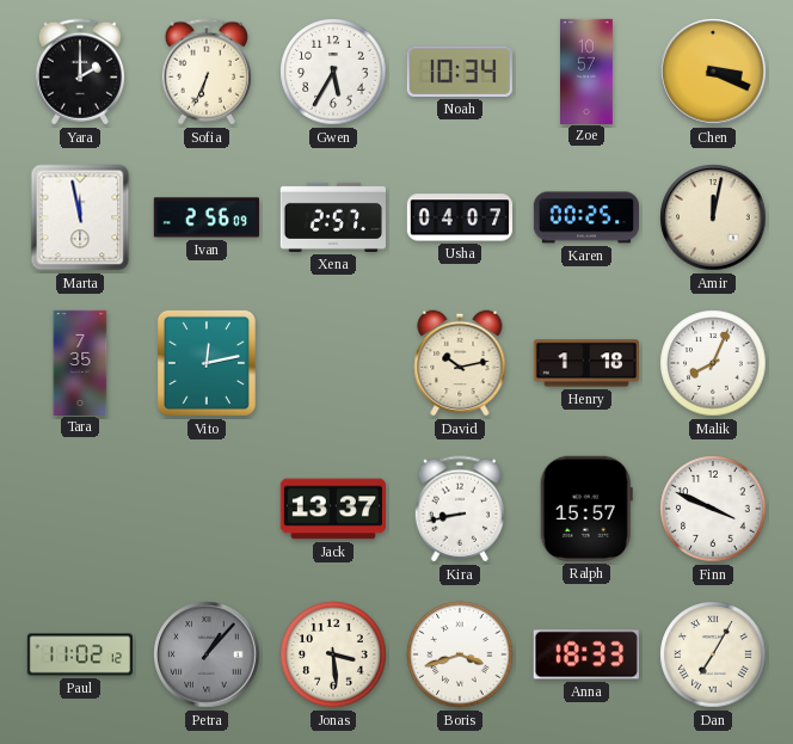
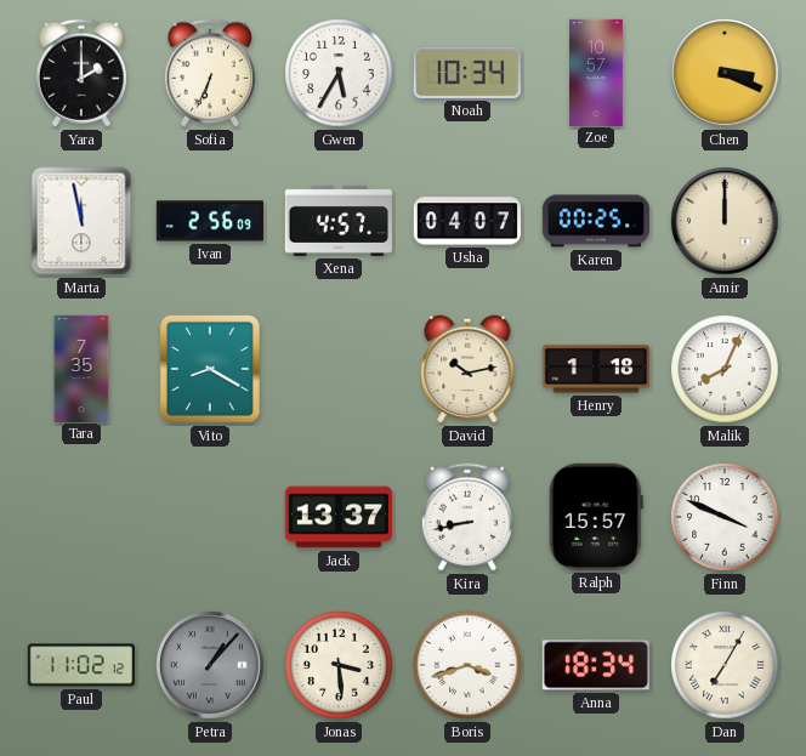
Xena: 2:57 -> 4:57 (339, 221)
Amir: 12:02 -> 12:00 (725, 221)
Vito: 12:13 -> 8:20 (210, 369)
Anna: 18:33 -> 18:34 (596, 665)
